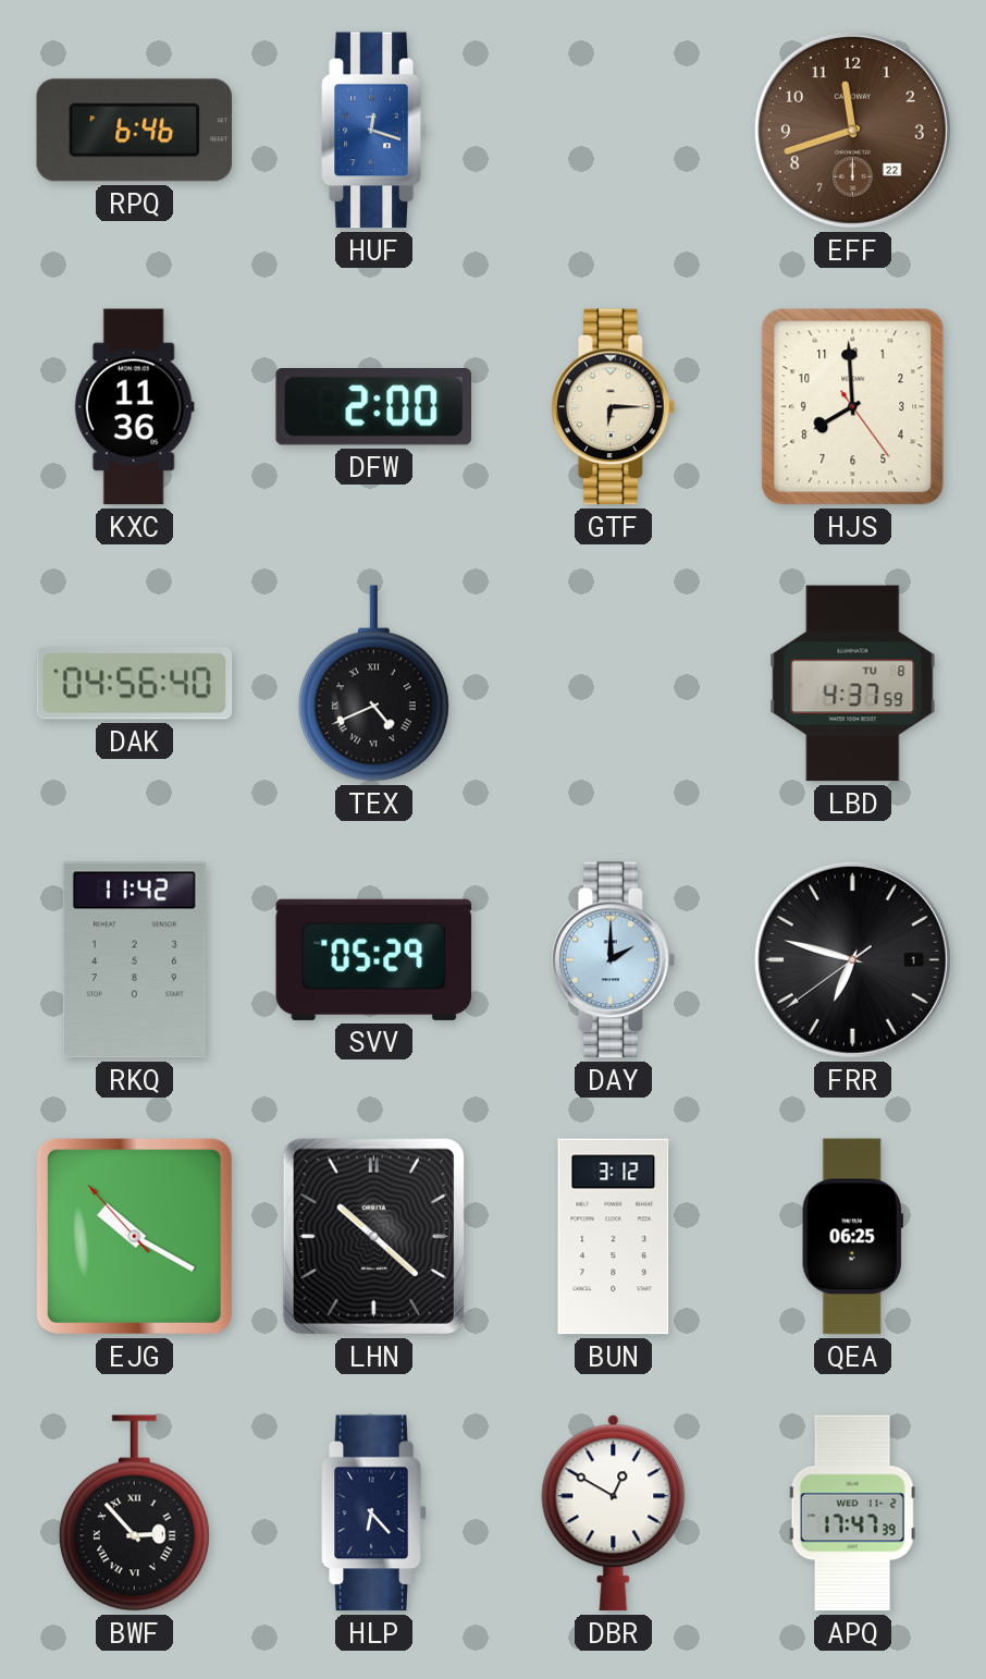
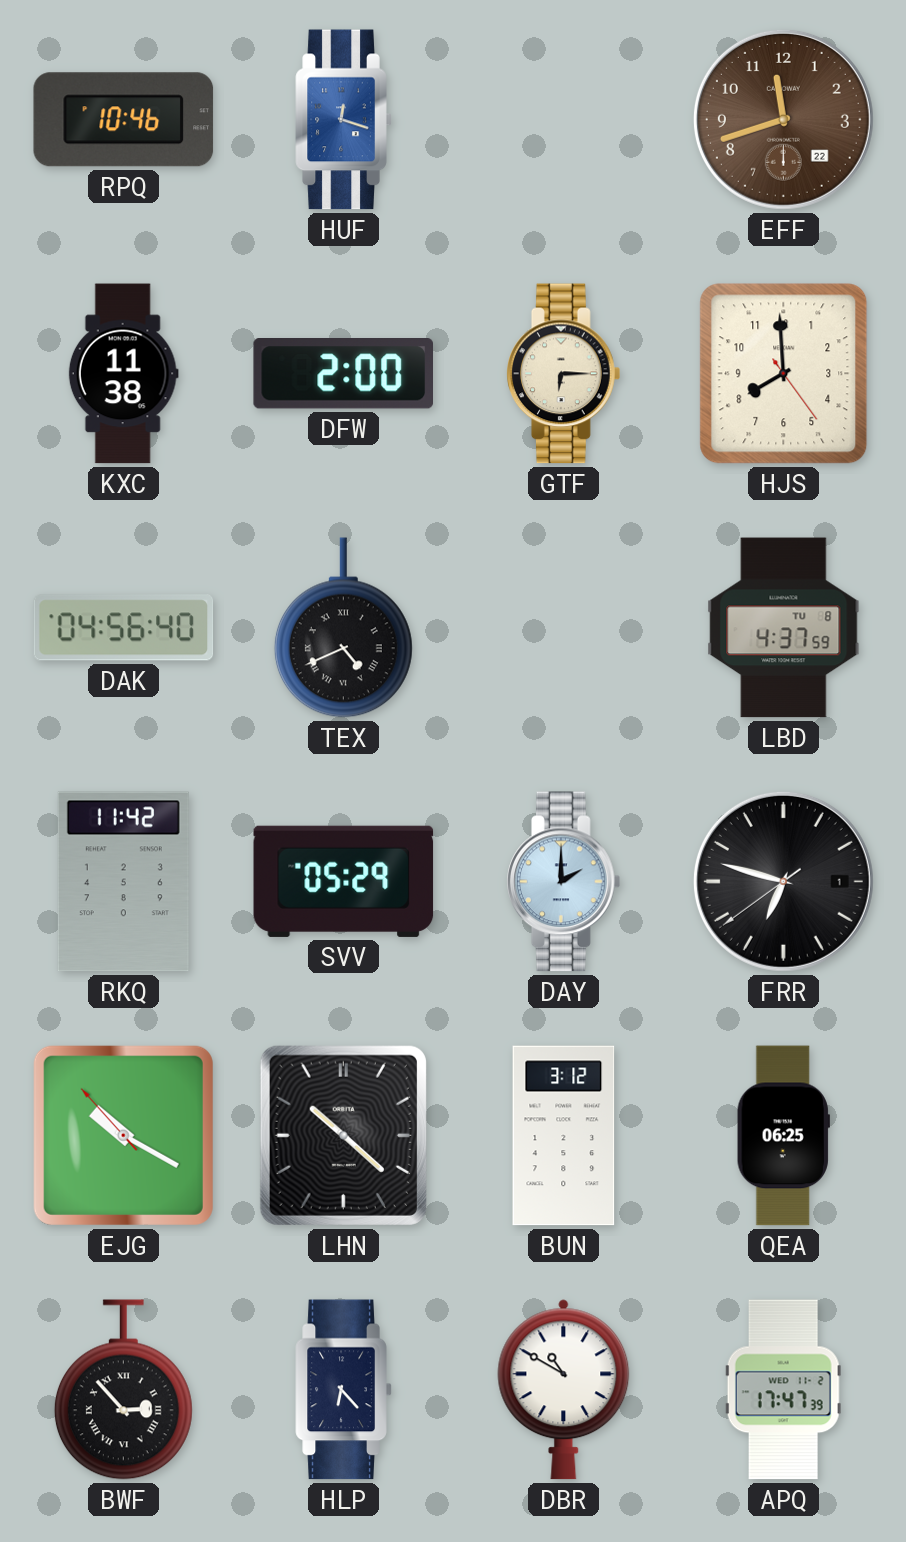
RPQ: 6:46 -> 10:46 (124, 120)
KXC: 11:36 -> 11:38 (123, 374)
DBR: 12:50 -> 10:50 (564, 1390)
